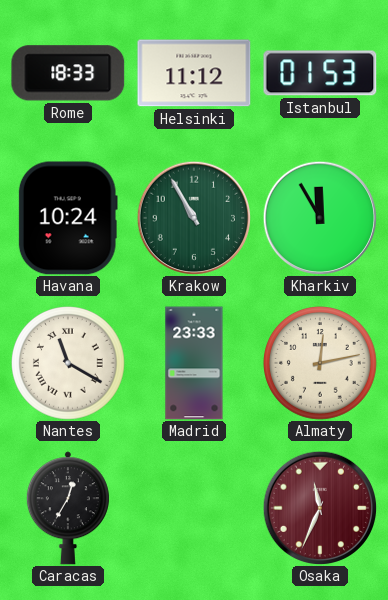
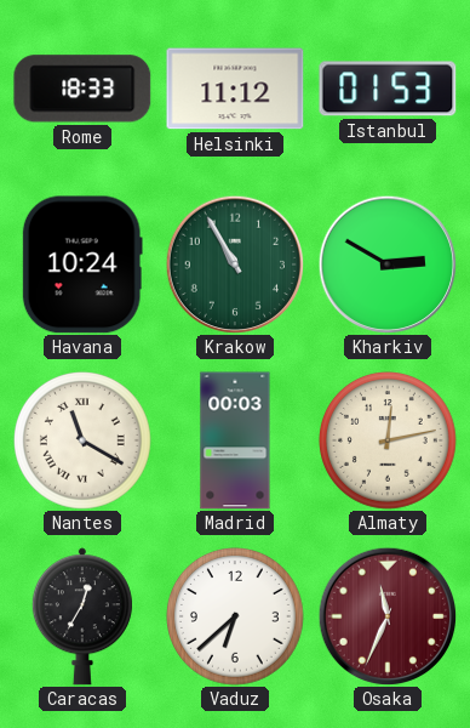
Kharkiv: 11:55 -> 2:50 (388, 265)
Madrid: 23:33 -> 00:03 (235, 440)
Vaduz: none -> 6:38 (236, 618)
